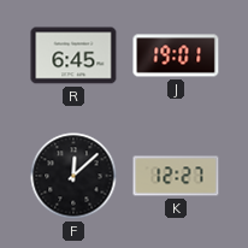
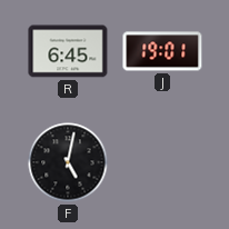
F: 12:08 -> 5:02 (68, 162)
K: 12:27 -> none (176, 176)
